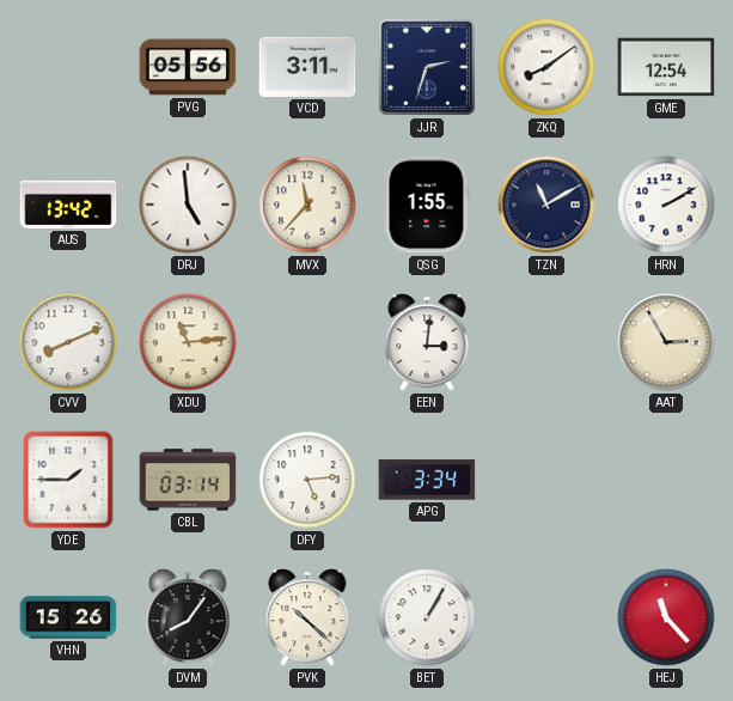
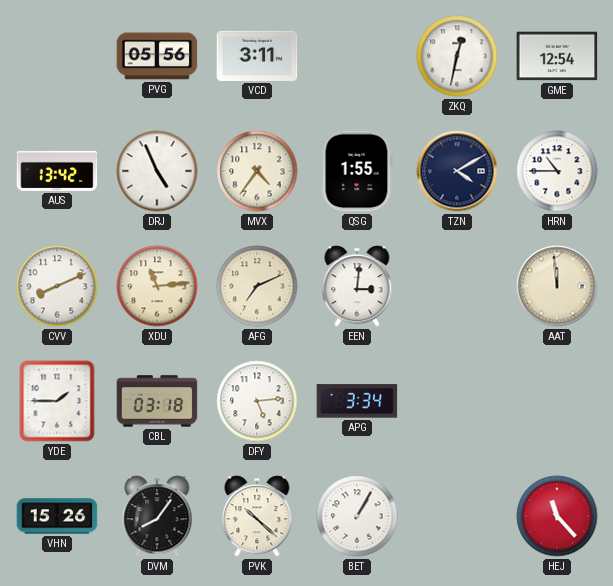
JJR: 2:33 -> none (427, 67)
ZKQ: 8:09 -> 12:32 (457, 56)
DRJ: 4:59 -> 4:56 (157, 171)
MVX: 11:37 -> 4:36 (257, 171)
TZN: 11:10 -> 4:10 (457, 171)
HRN: 2:10 -> 10:45 (557, 171)
AFG: none -> 7:11 (257, 286)
AAT: 2:55 -> 11:59 (557, 286)
CBL: 03:14 -> 03:18 (157, 401)
